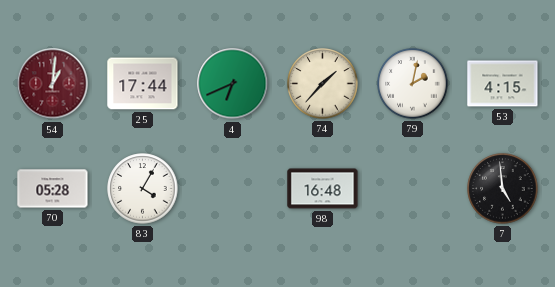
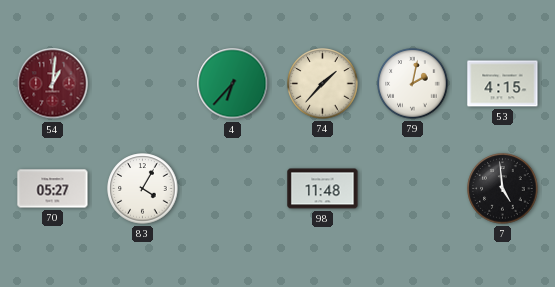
25: 17:44 -> none (143, 84)
4: 6:41 -> 6:37 (233, 84)
70: 05:28 -> 05:27 (53, 189)
98: 16:48 -> 11:48 (323, 189)
